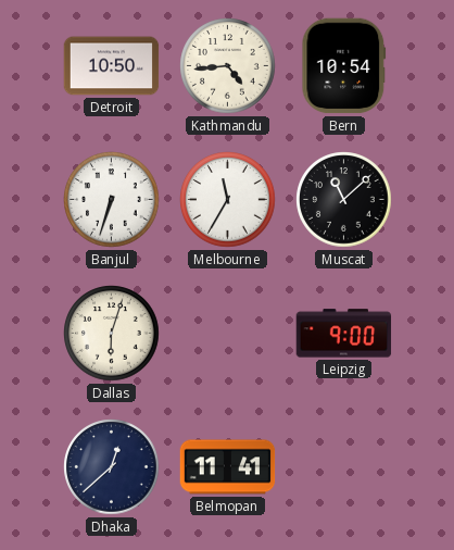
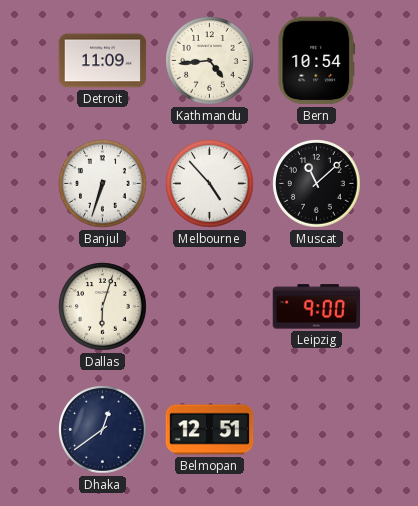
Detroit: 10:50 -> 11:09 (103, 61)
Melbourne: 11:35 -> 4:53 (210, 184)
Dhaka: 12:38 -> 12:39 (103, 430)
Belmopan: 11:41 -> 12:51 (210, 430)
